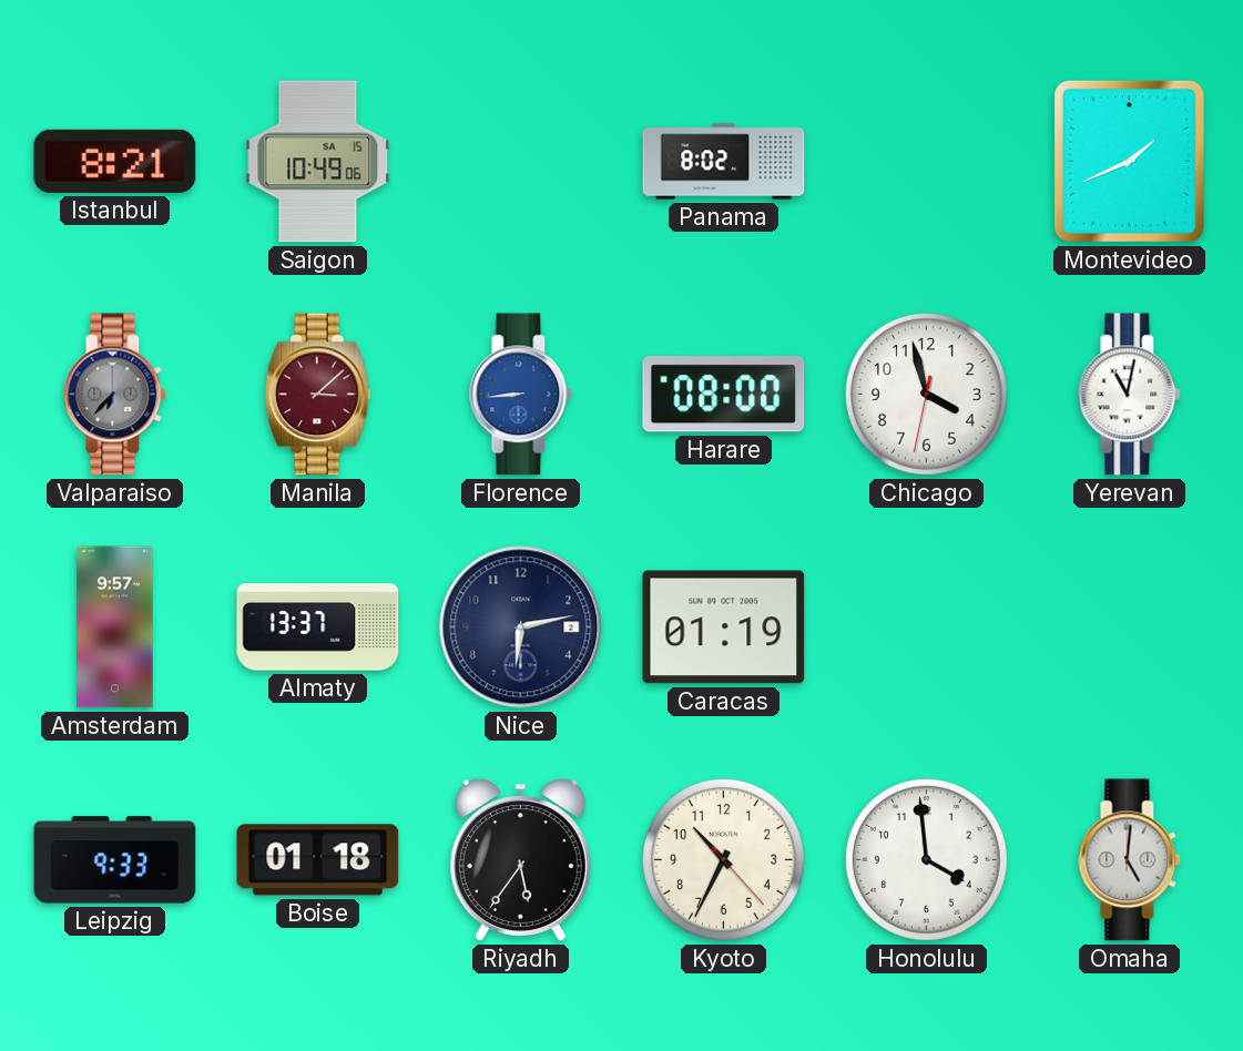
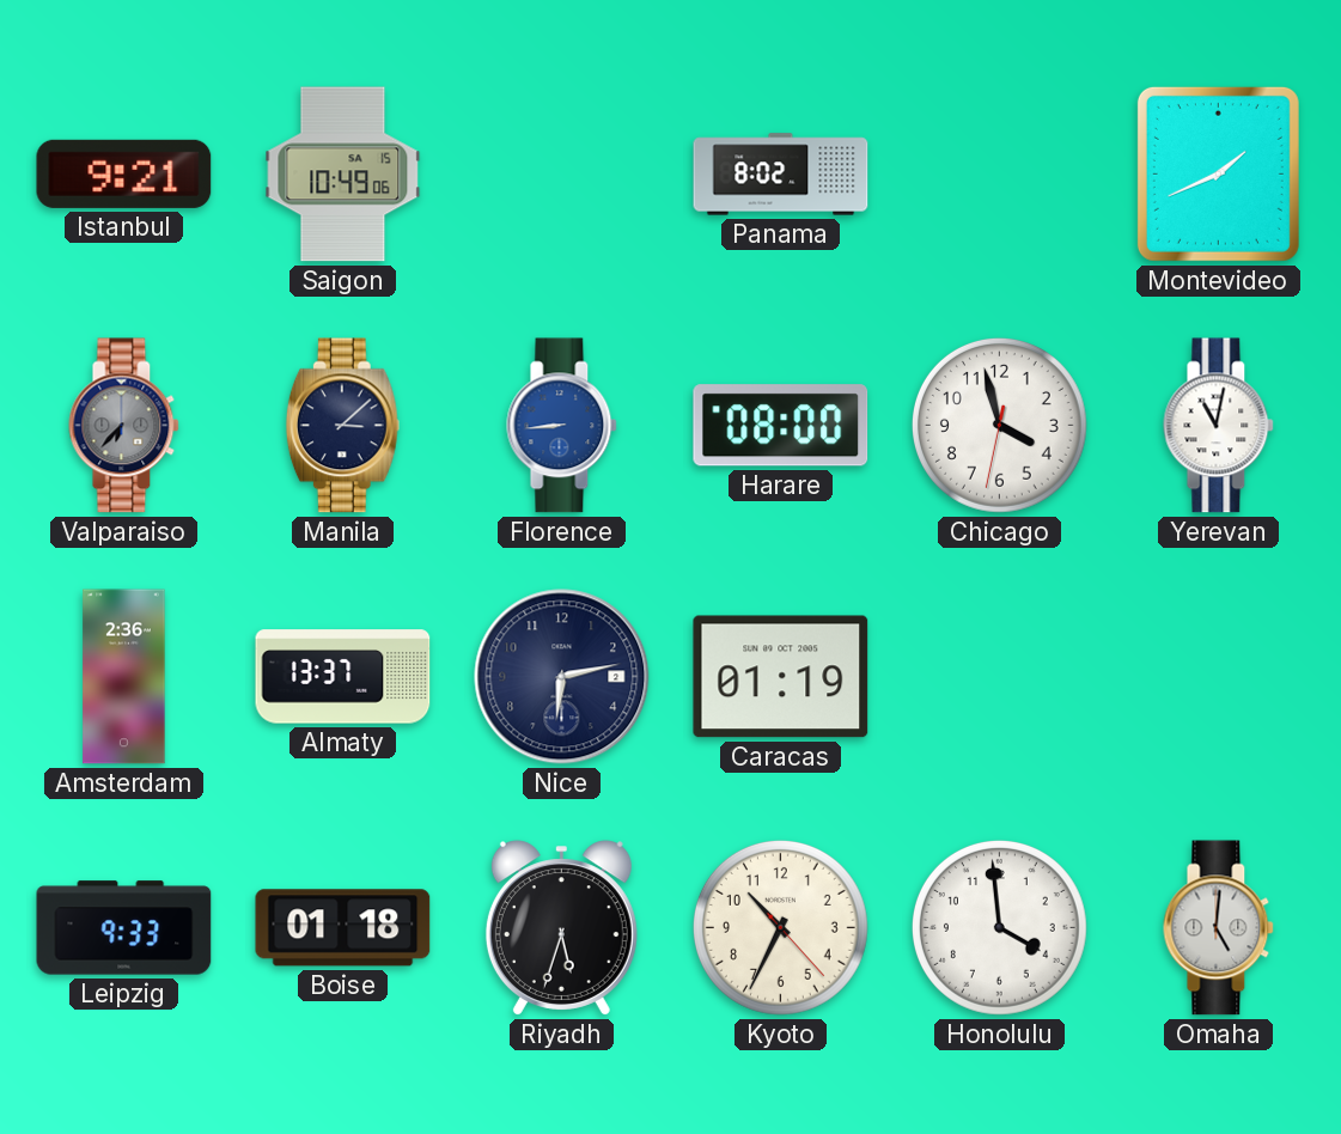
Istanbul: 8:21 -> 9:21 (124, 173)
Manila dial: burgundy -> navy (342, 426)
Amsterdam: 9:57 -> 2:36 (124, 677)
Riyadh: 5:36 -> 5:33 (561, 928)
